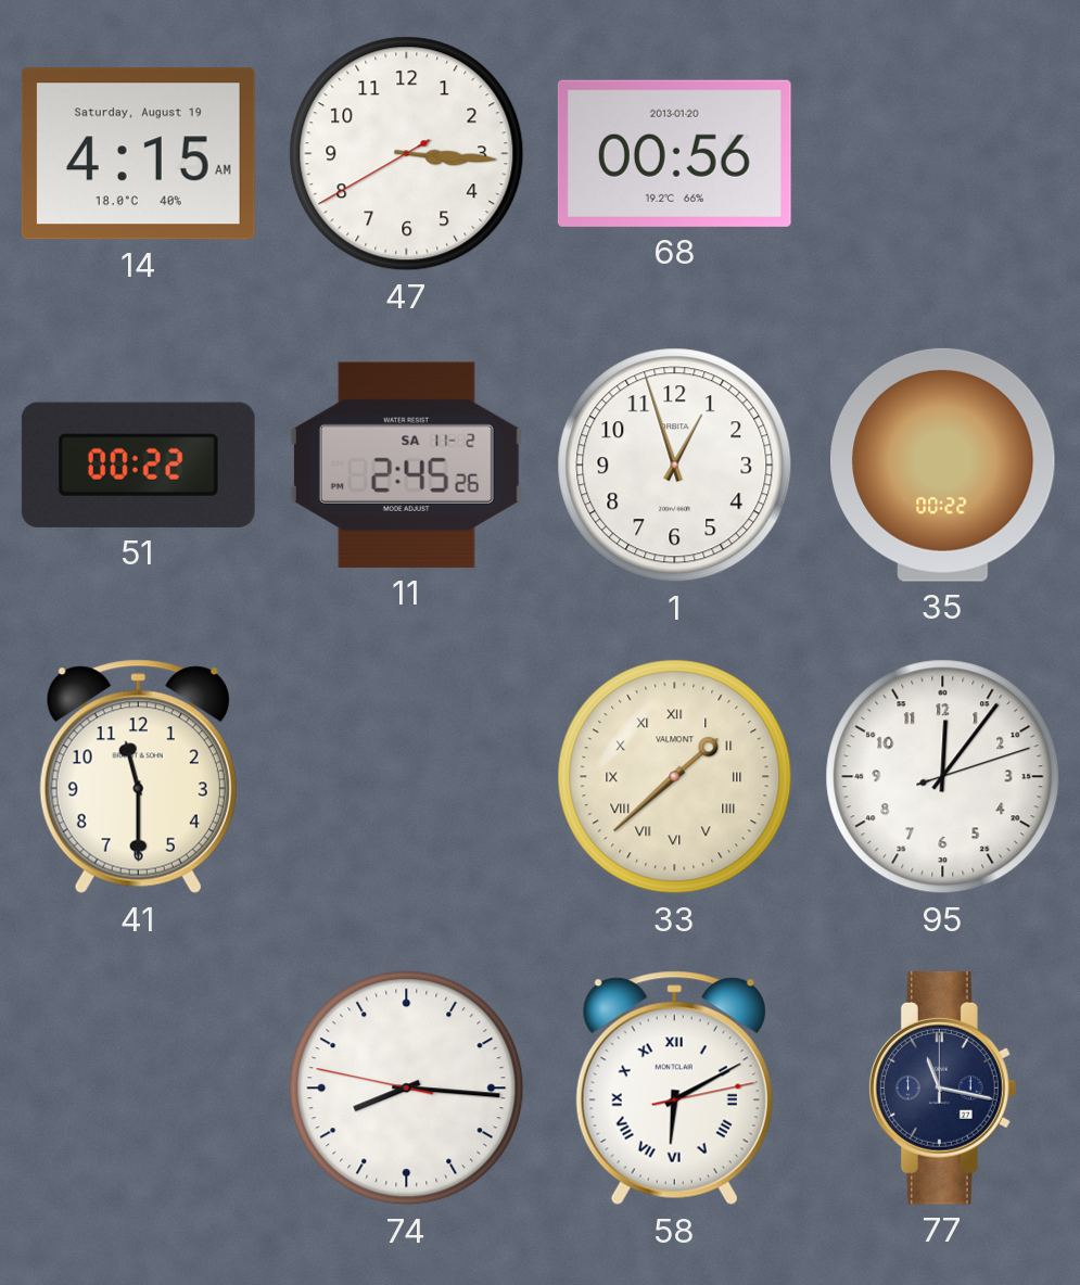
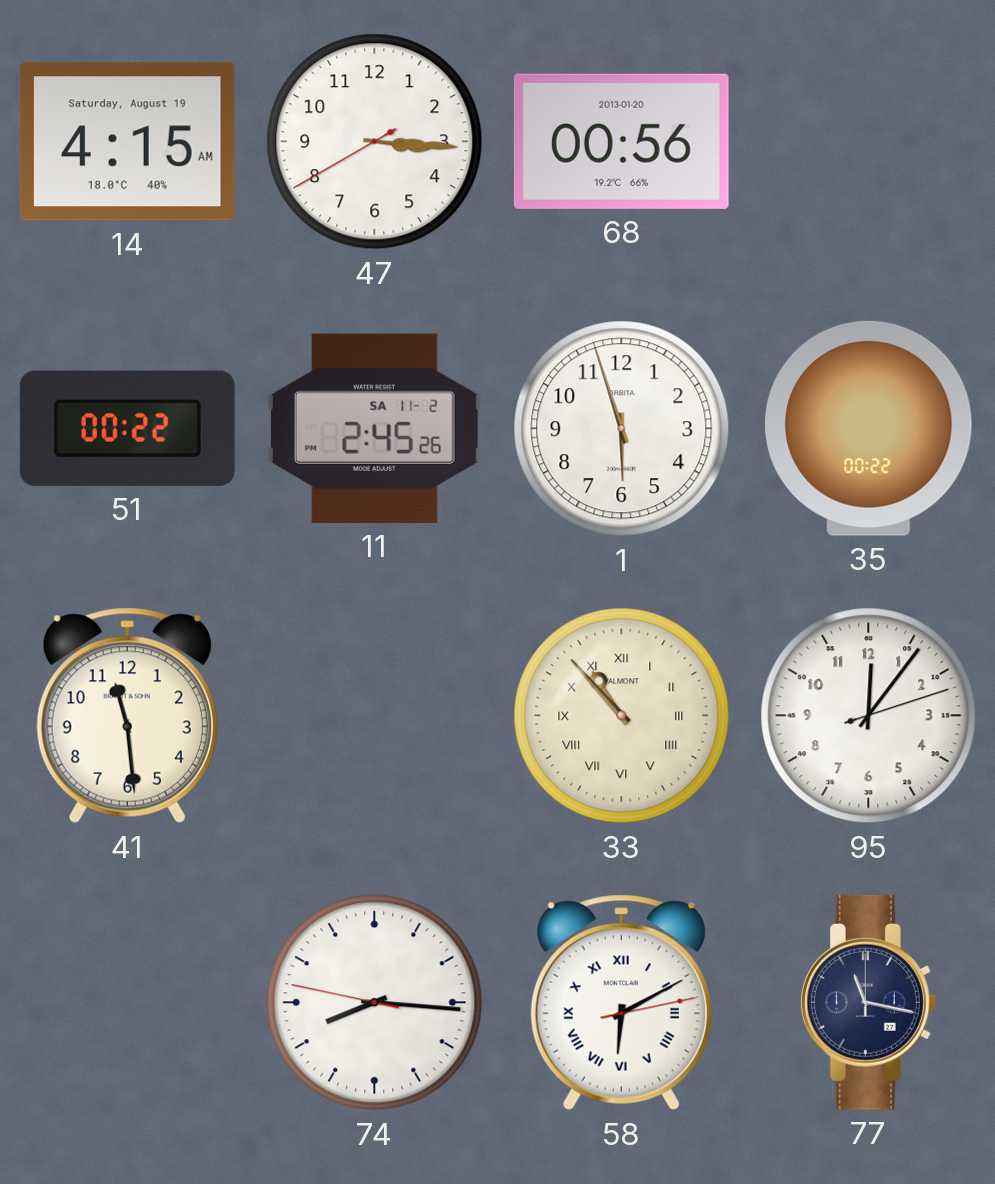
1: 12:57 -> 5:57 (622, 429)
41: 11:30 -> 11:29 (127, 716)
33: 1:38 -> 10:53 (622, 716)
